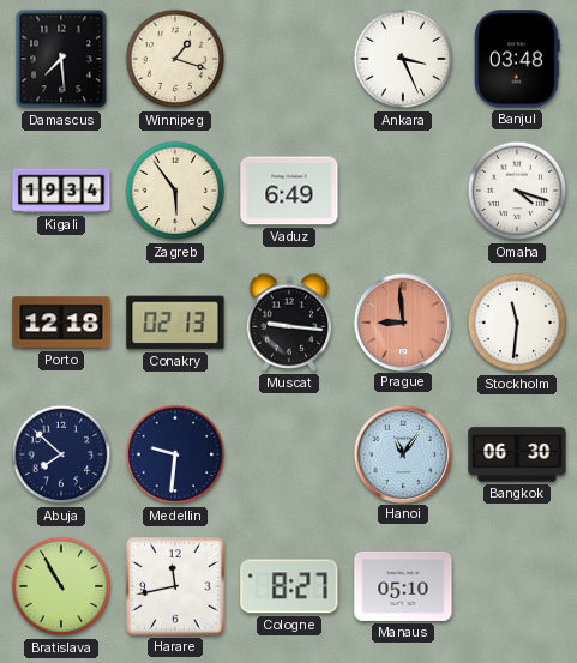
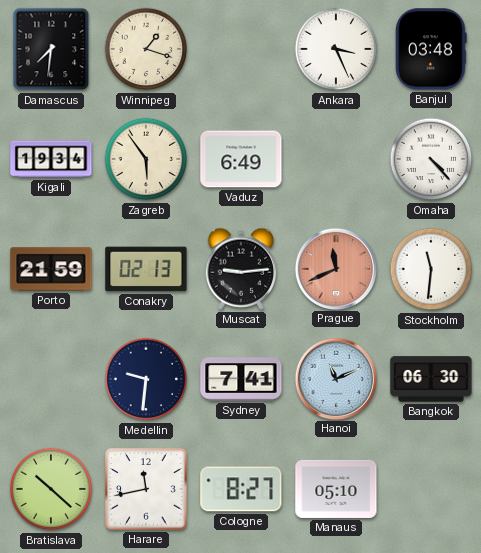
Damascus: 7:29 -> 7:31 (51, 49)
Omaha: 4:18 -> 4:23 (431, 159)
Porto: 12:18 -> 21:59 (51, 269)
Muscat: 9:16 -> 9:14 (241, 269)
Prague: 8:59 -> 11:41 (335, 268)
Abuja: 7:52 -> none (61, 454)
Sydney: none -> 7:41 (241, 379)
Hanoi: 11:06 -> 11:11 (335, 378)
Bratislava: 10:55 -> 10:22 (51, 489)
